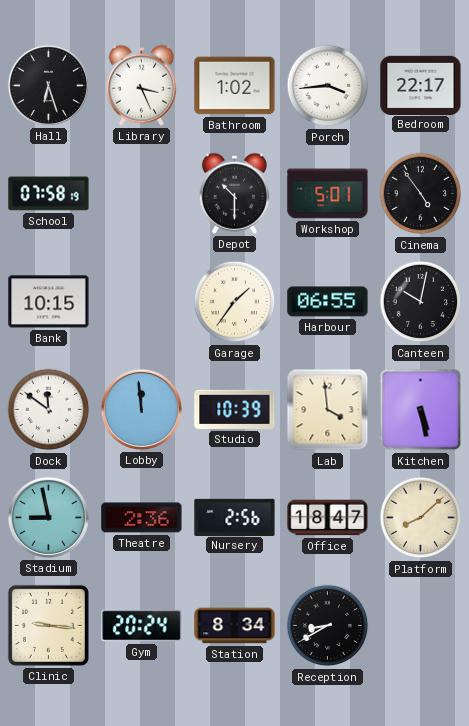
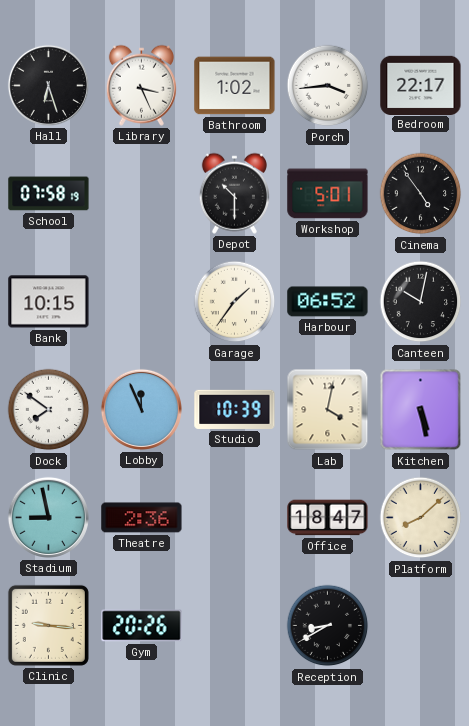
Harbour: 06:55 -> 06:52 (328, 302)
Dock: 11:51 -> 7:51 (49, 410)
Lobby: 11:59 -> 11:56 (141, 409)
Lab: 3:59 -> 4:02 (328, 410)
Nursery: 2:56 -> none (235, 517)
Gym: 20:24 -> 20:26 (142, 626)
Station: 8:34 -> none (235, 626)
